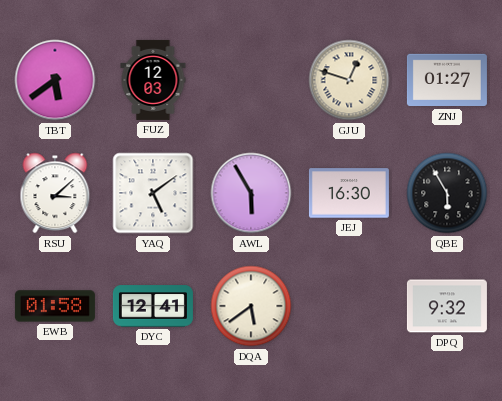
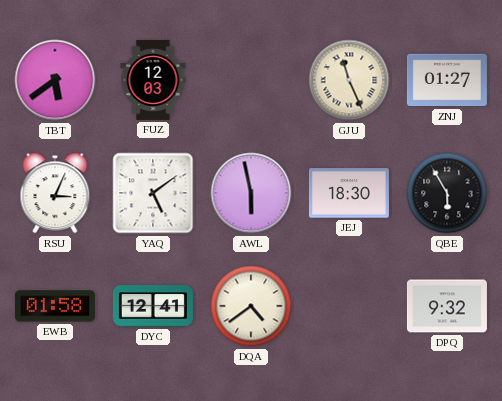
GJU: 12:48 -> 11:26 (349, 80)
RSU: 3:08 -> 3:04 (55, 193)
AWL: 5:55 -> 5:58 (251, 193)
JEJ: 16:30 -> 18:30 (349, 193)
DQA: 5:39 -> 4:39 (251, 306)
